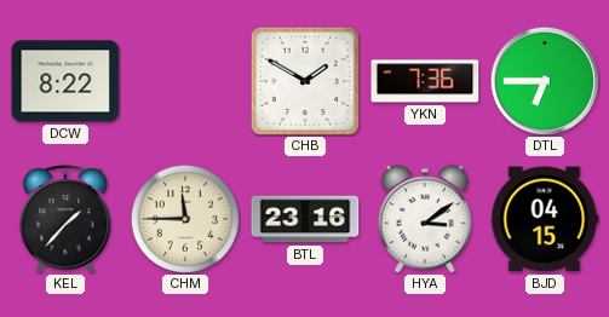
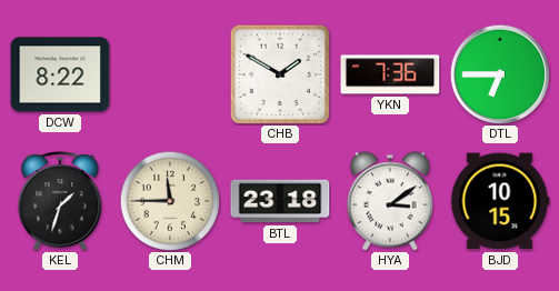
KEL: 1:37 -> 1:33 (60, 201)
BTL: 23:16 -> 23:18 (280, 201)
BJD: 04:15 -> 10:15 (500, 201)
